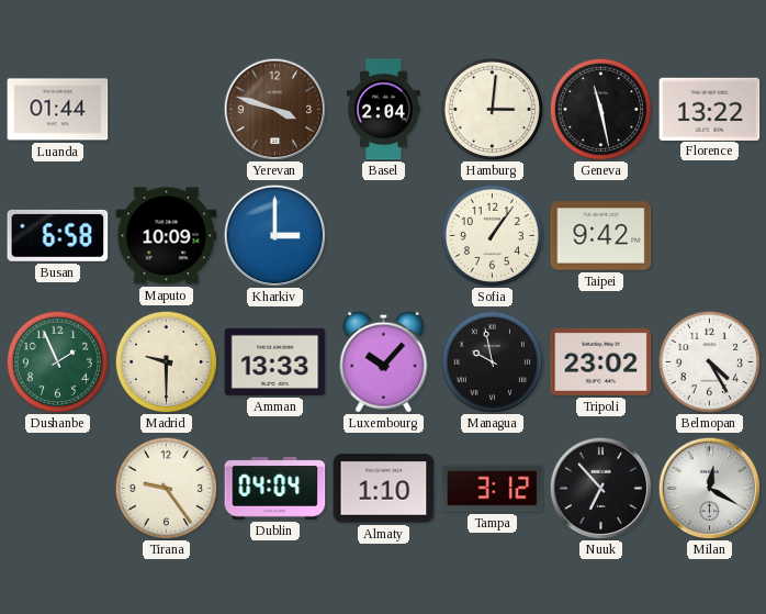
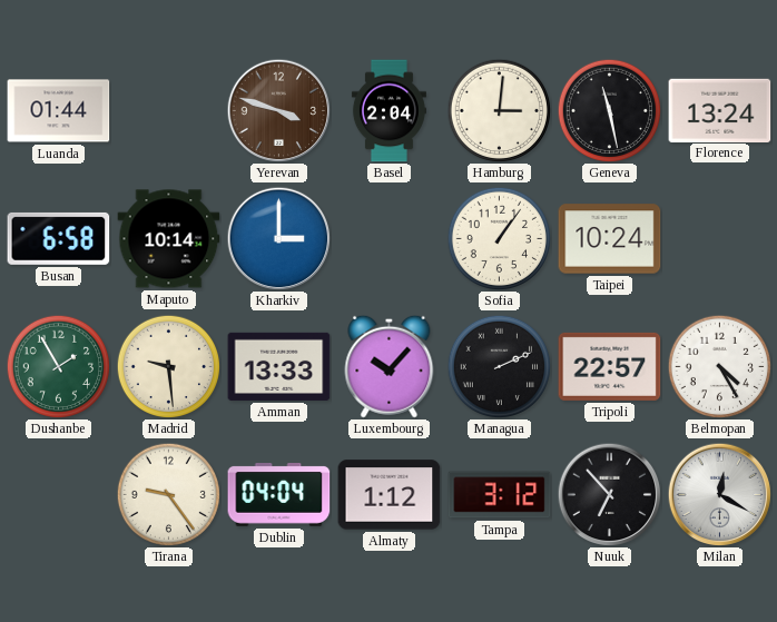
Florence: 13:22 -> 13:24 (720, 110)
Maputo: 10:09 -> 10:14 (169, 239)
Taipei: 9:42 -> 10:24 (610, 239)
Dushanbe: 1:56 -> 1:55 (58, 366)
Madrid: 9:30 -> 9:29 (168, 366)
Managua: 9:58 -> 2:11 (499, 366)
Tripoli: 23:02 -> 22:57 (610, 366)
Almaty: 1:10 -> 1:12 (390, 495)
